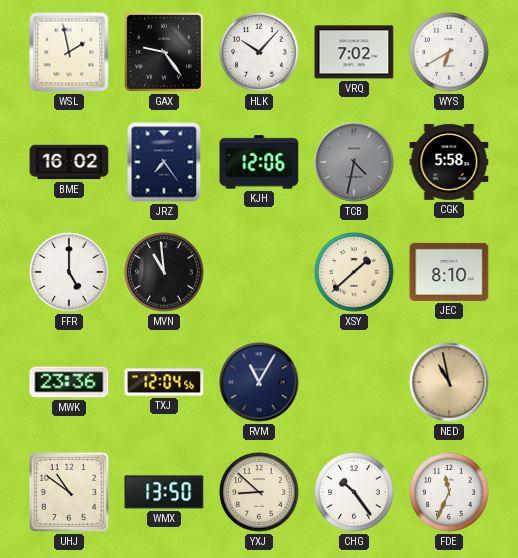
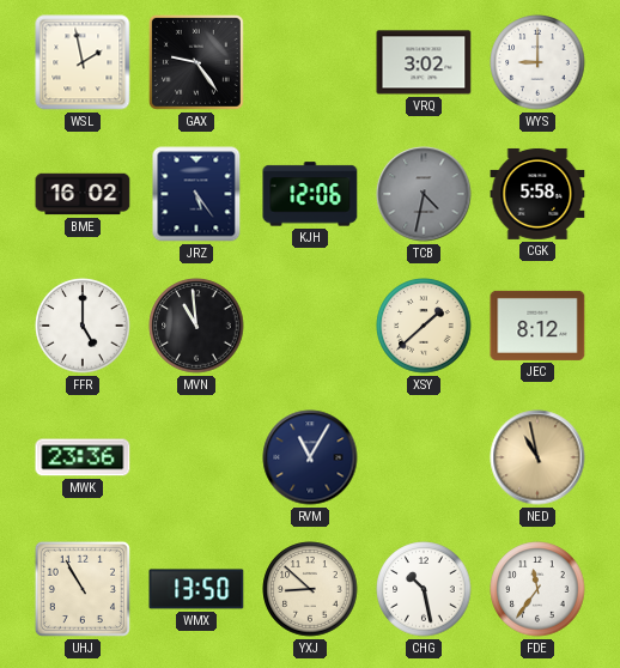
HLK: 10:07 -> none (259, 52)
VRQ: 7:02 -> 3:02 (424, 62)
WYS: 6:40 -> 9:00 (537, 62)
JRZ: 7:24 -> 5:24 (196, 194)
JEC: 8:10 -> 8:12 (537, 326)
TXJ: 12:04 -> none (164, 382)
UHJ: 10:51 -> 10:55 (83, 589)
CHG: 10:24 -> 10:28 (424, 589)
FDE: 11:34 -> 11:36 (537, 589)
